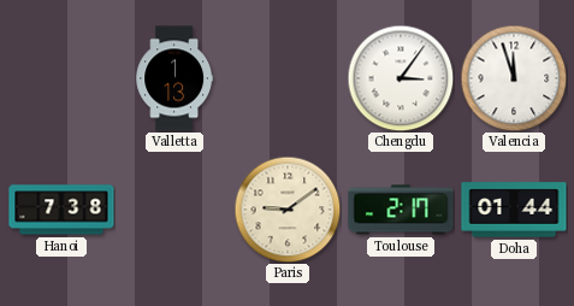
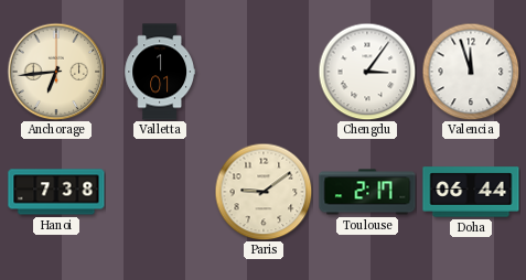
Anchorage: none -> 6:44 (56, 72)
Valletta: 1:13 -> 1:01 (159, 72)
Doha: 01:44 -> 06:44 (471, 192)
